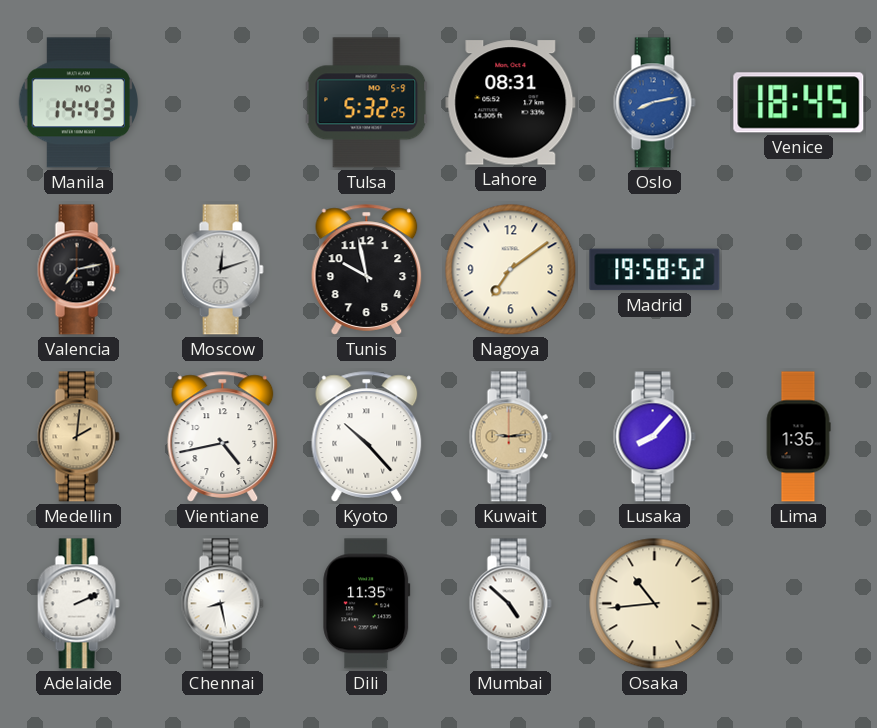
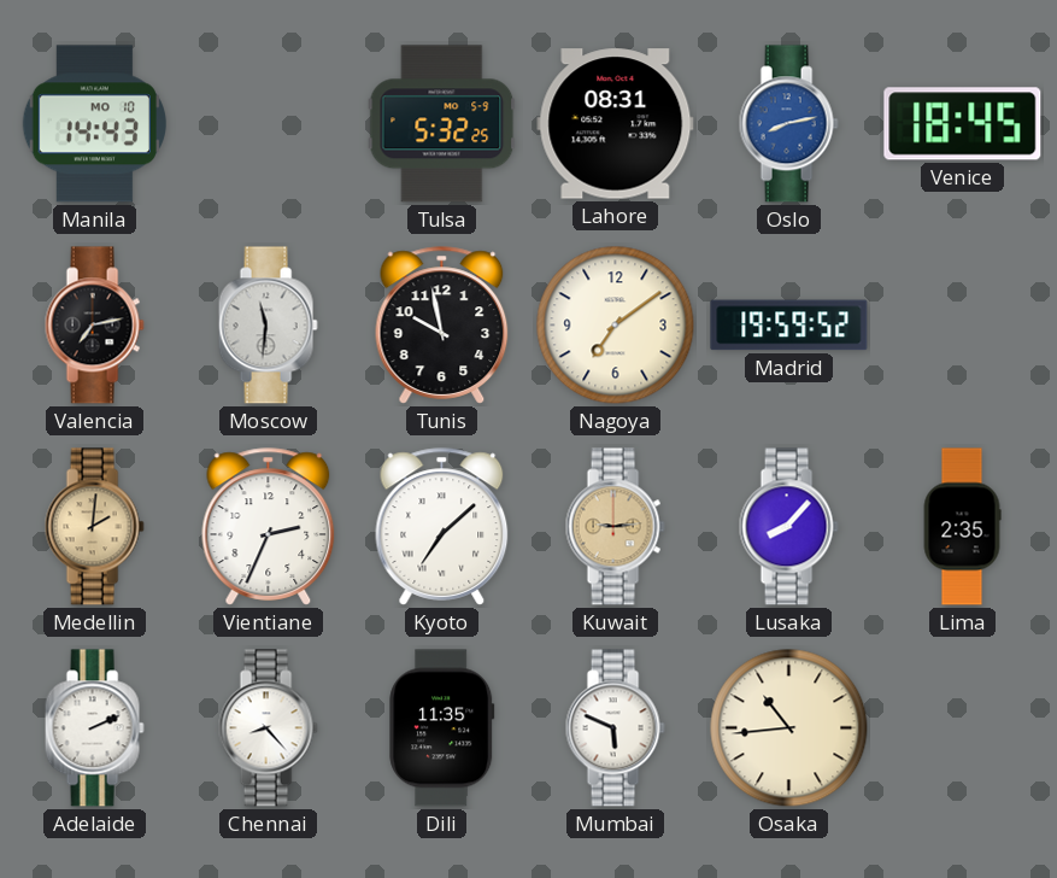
Manila date: MO 3 -> MO 10 (94, 124)
Moscow: 12:12 -> 11:31 (268, 326)
Madrid: 19:58 -> 19:59 (789, 326)
Vientiane: 4:43 -> 2:34 (269, 527)
Kyoto: 10:23 -> 7:08 (442, 527)
Lima: 1:35 -> 2:35 (962, 527)
Chennai: 8:28 -> 8:23 (268, 728)
Mumbai: 4:52 -> 5:49 (615, 728)
